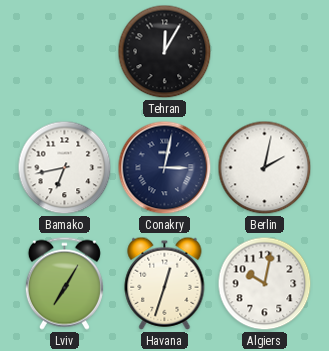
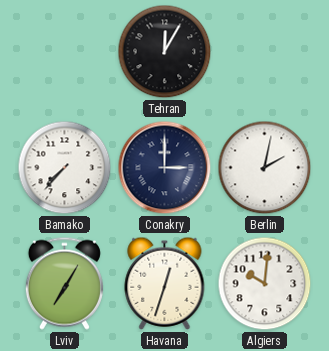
Bamako: 6:43 -> 7:37 (65, 168)
Conakry: 3:02 -> 3:00 (165, 168)
Algiers: 10:02 -> 10:01 (265, 284)
